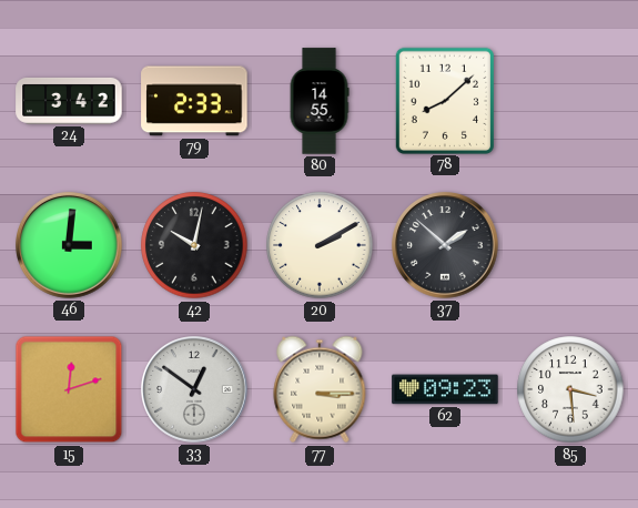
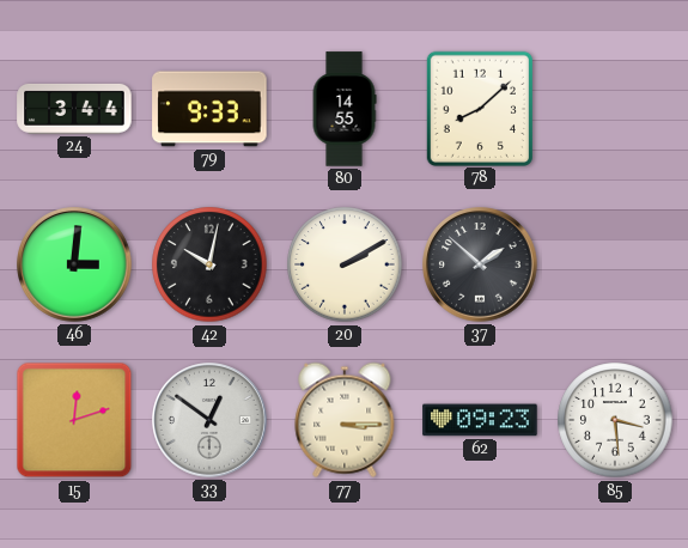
24: 3:42 -> 3:44 (74, 109)
79: 2:33 -> 9:33 (209, 109)
